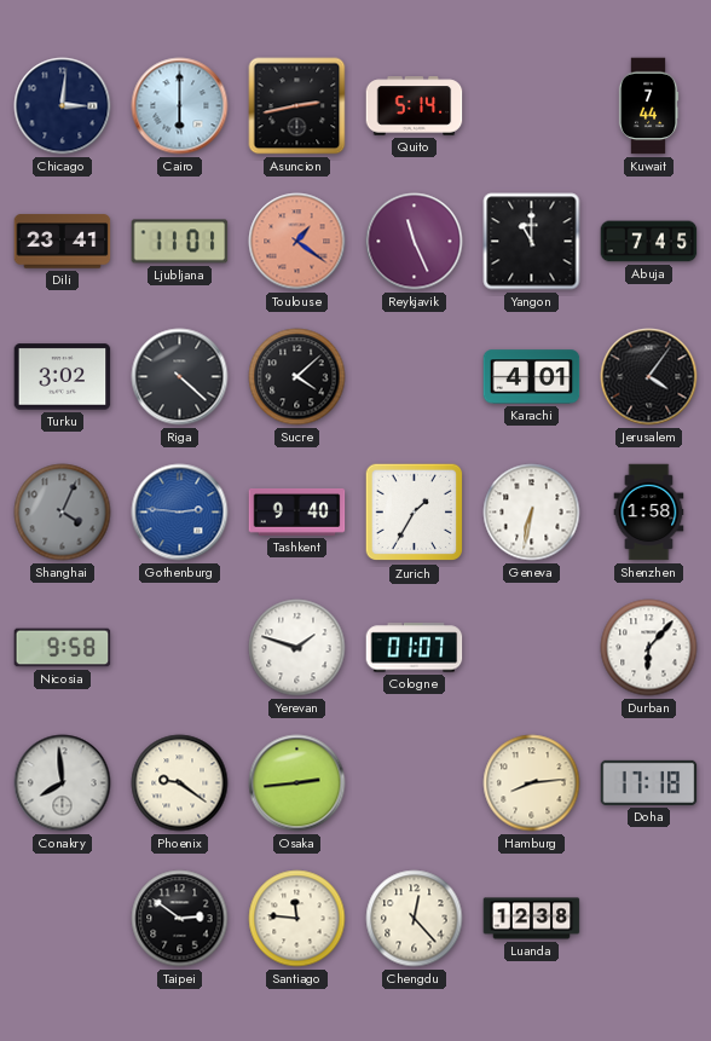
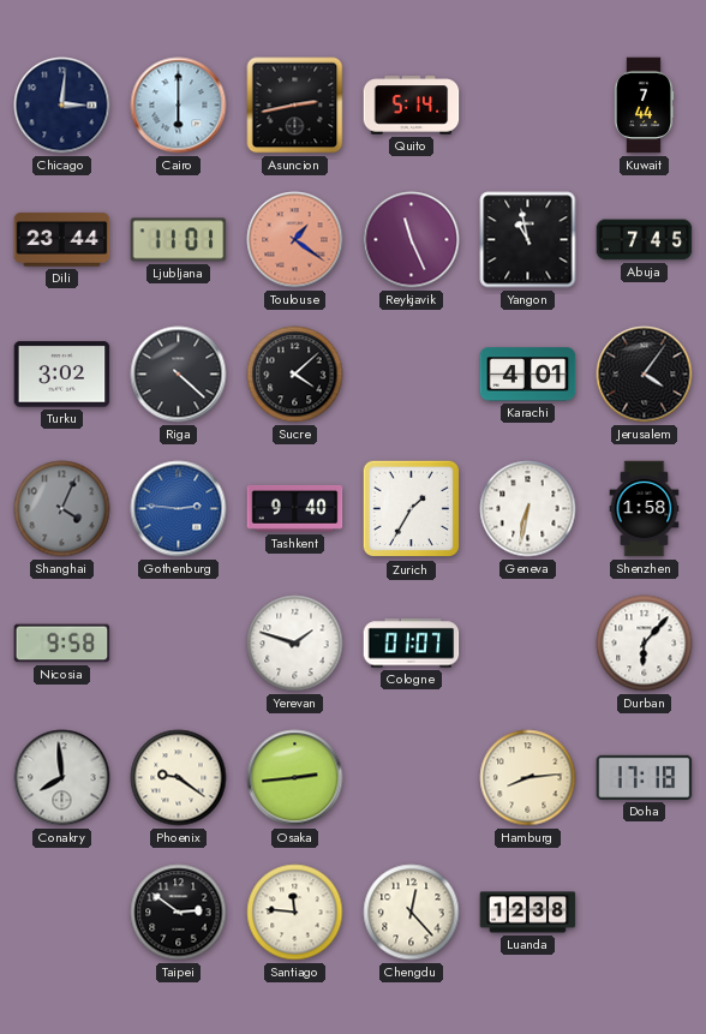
Dili: 23:41 -> 23:44 (62, 240)
Yangon: 11:00 -> 10:58 (528, 240)
